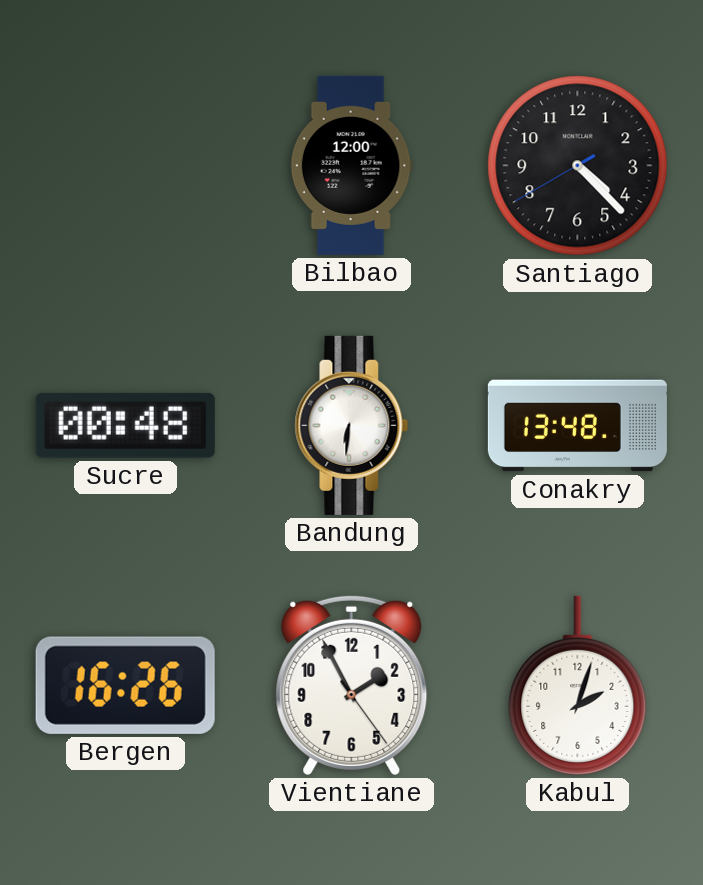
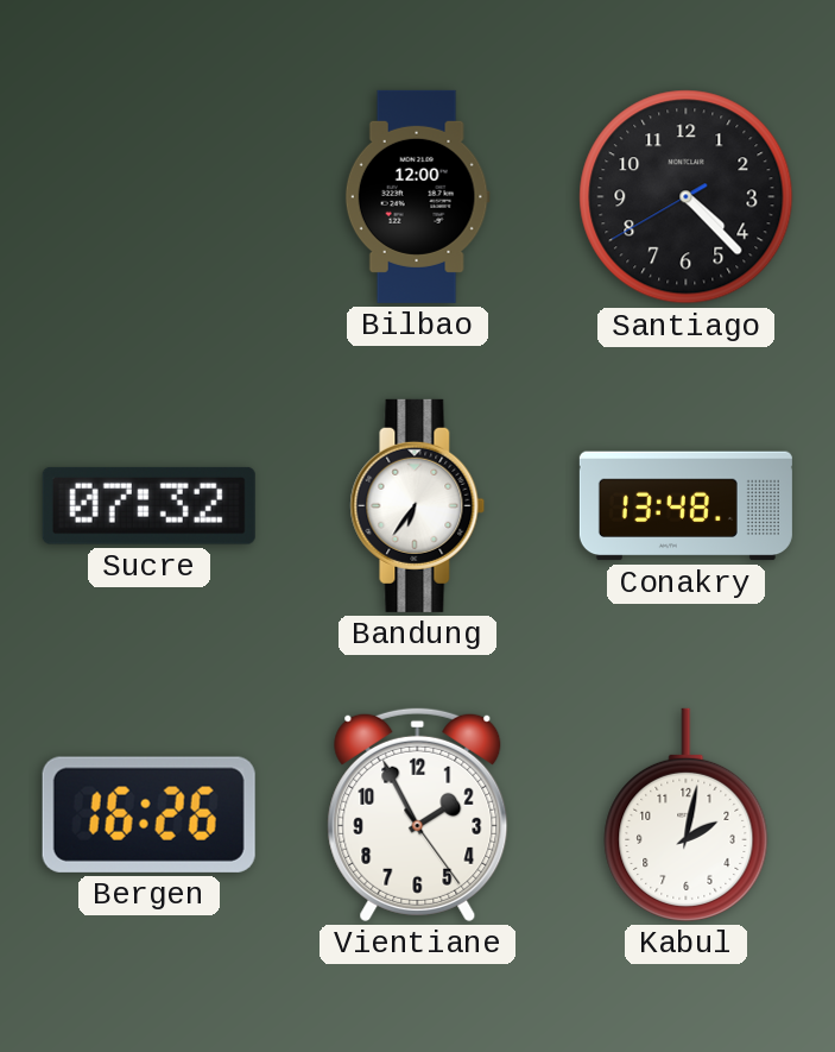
Sucre: 00:48 -> 07:32 (148, 505)
Bandung: 6:31 -> 6:36 (418, 505)
Kabul: 2:03 -> 2:02 (687, 814)
